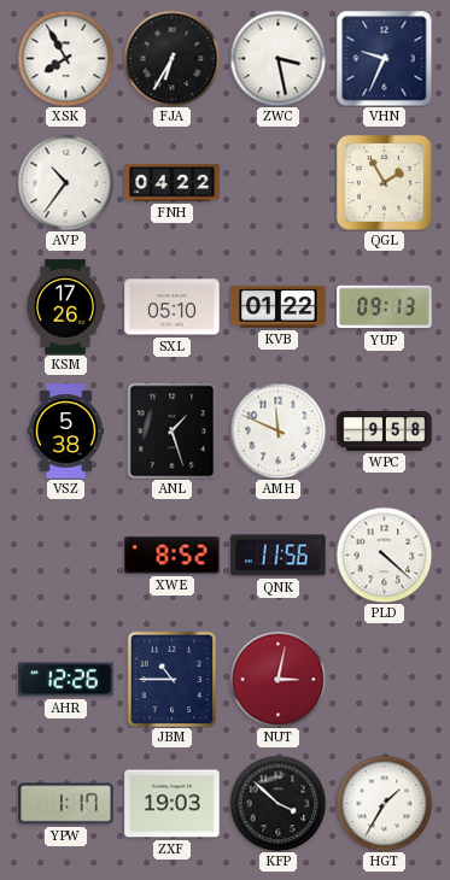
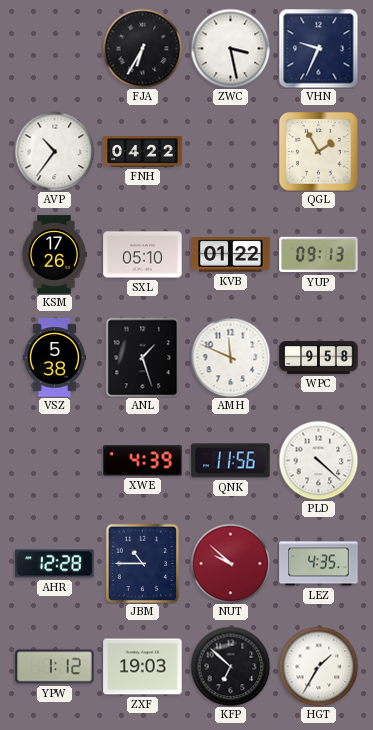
XSK: 7:55 -> none (65, 58)
XWE: 8:52 -> 4:39 (143, 461)
AHR: 12:26 -> 12:28 (55, 564)
NUT: 3:02 -> 9:52 (230, 563)
LEZ: none -> 4:35 (319, 564)
YPW: 1:17 -> 1:12 (55, 667)
KFP: 3:52 -> 6:52 (230, 666)
